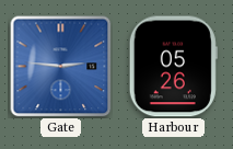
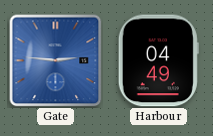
Harbour: 05:26 -> 04:49 (158, 61)
